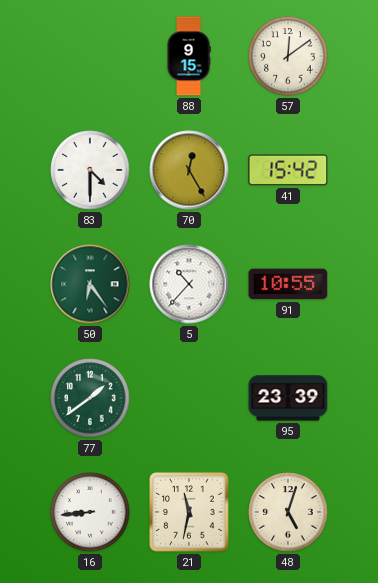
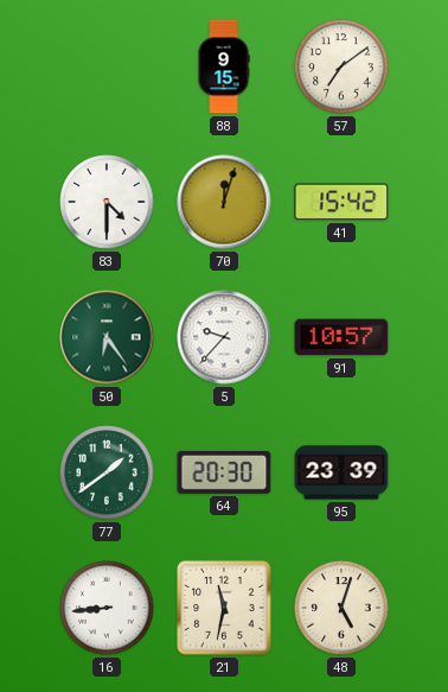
57: 12:09 -> 7:09 (341, 66)
70: 12:25 -> 12:03 (224, 202)
5: 10:37 -> 9:37 (224, 337)
91: 10:55 -> 10:57 (341, 337)
64: none -> 20:30 (224, 472)
